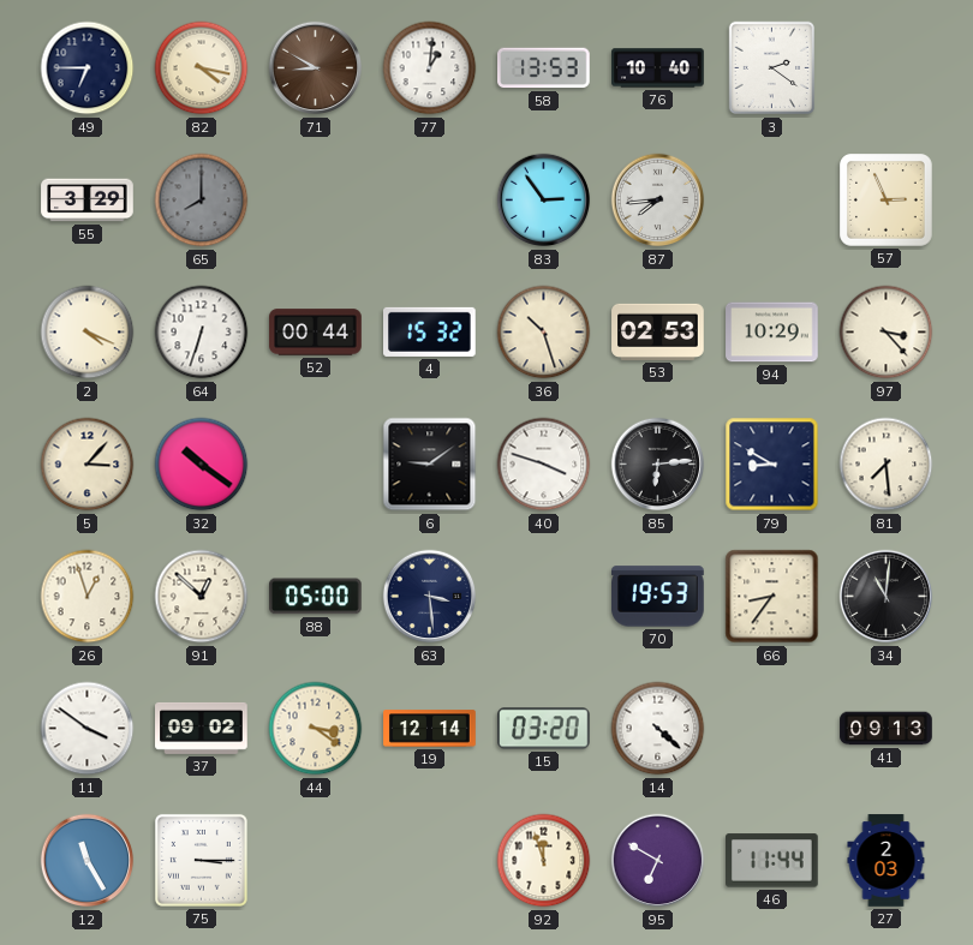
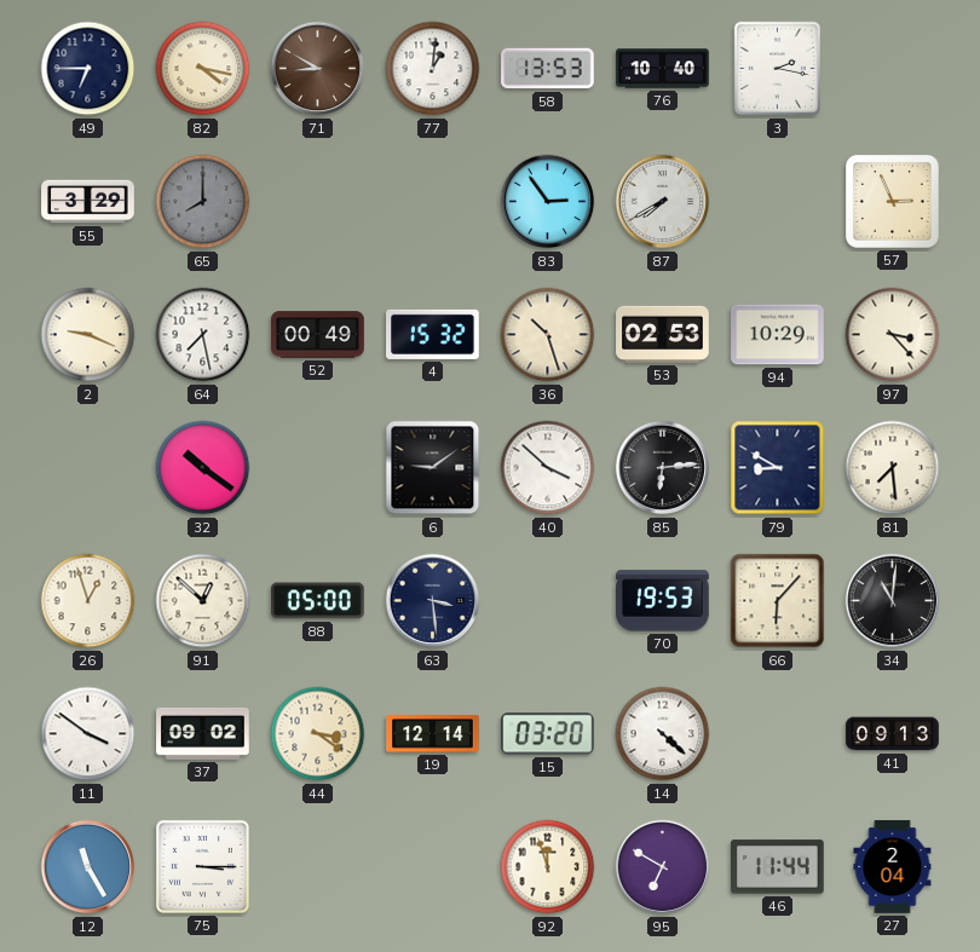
3: 2:21 -> 2:17 (777, 69)
87: 7:44 -> 7:40 (663, 202)
2: 4:19 -> 9:19 (88, 335)
64: 6:33 -> 7:28 (203, 335)
52: 00:44 -> 00:49 (318, 335)
5: 3:07 -> none (88, 465)
40: 3:48 -> 3:52 (548, 468)
66: 8:36 -> 6:07 (778, 601)
27: 2:03 -> 2:04 (893, 867)
